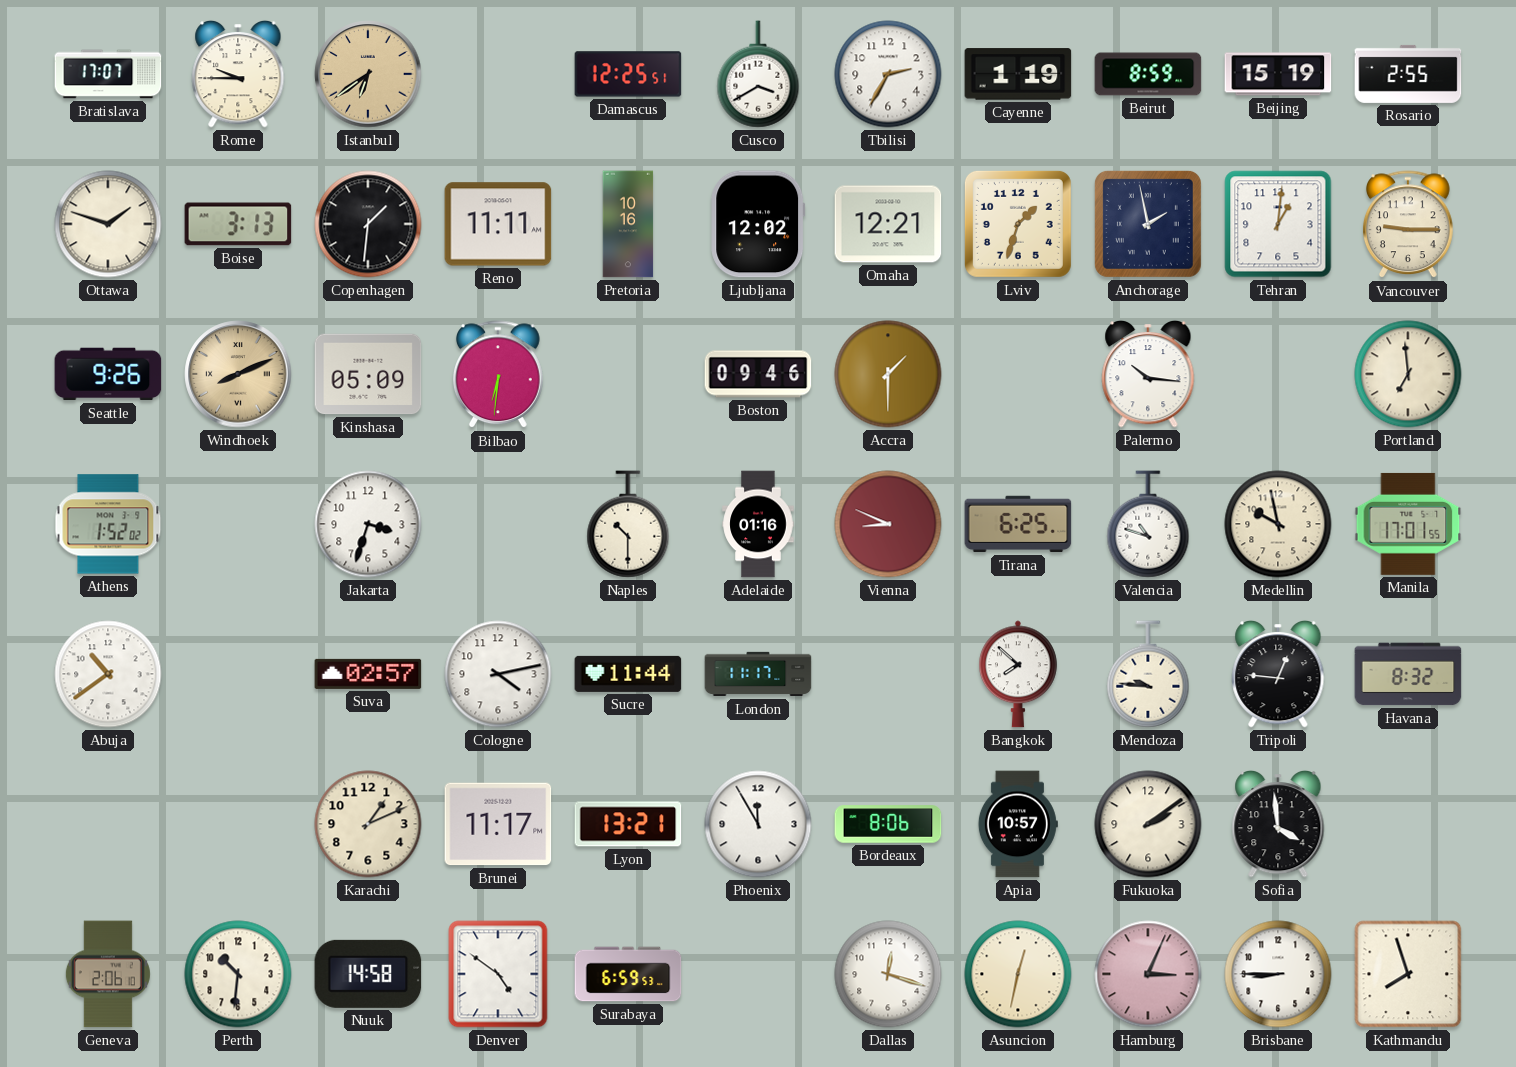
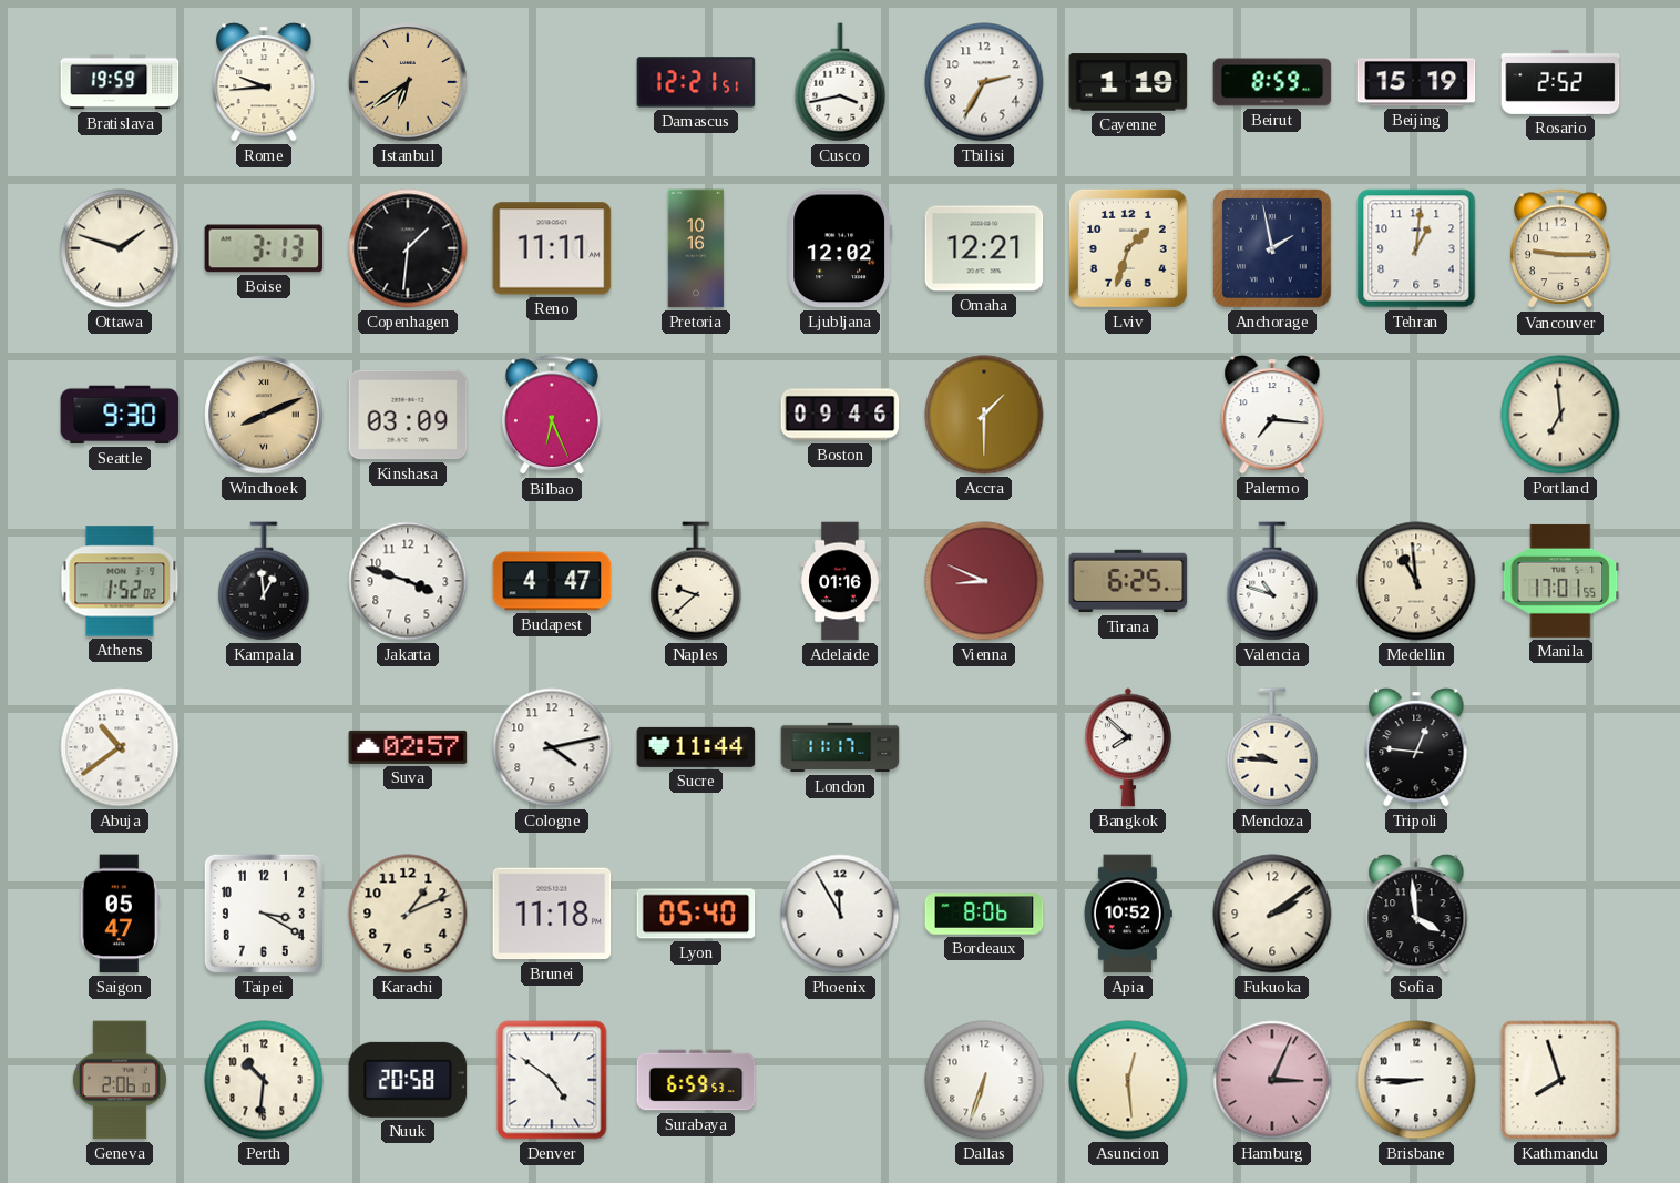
Bratislava: 17:07 -> 19:59 (120, 82)
Rome: 9:45 -> 9:44 (264, 82)
Damascus: 12:25 -> 12:21 (696, 82)
Cusco: 3:40 -> 3:43 (840, 82)
Rosario: 2:55 -> 2:52 (1560, 82)
Seattle: 9:26 -> 9:30 (120, 415)
Kinshasa: 05:09 -> 03:09 (408, 415)
Bilbao: 6:31 -> 6:26 (553, 416)
Palermo: 10:16 -> 7:16 (1272, 415)
Kampala: none -> 12:59 (264, 581)
Jakarta: 3:33 -> 3:48 (408, 581)
Budapest: none -> 4:47 (552, 581)
Naples: 10:30 -> 9:38 (696, 581)
Medellin: 9:58 -> 10:59 (1416, 581)
Havana: 8:32 -> none (1408, 674)
Saigon: none -> 05:47 (120, 914)
Taipei: none -> 3:20 (264, 914)
Brunei: 11:17 -> 11:18 (552, 914)
Lyon: 13:21 -> 05:40 (696, 914)
Apia: 10:57 -> 10:52 (1128, 914)
Nuuk: 14:58 -> 20:58 (408, 1080)
Dallas: 12:18 -> 6:33 (984, 1080)
Asuncion: 12:32 -> 12:29 (1128, 1080)
